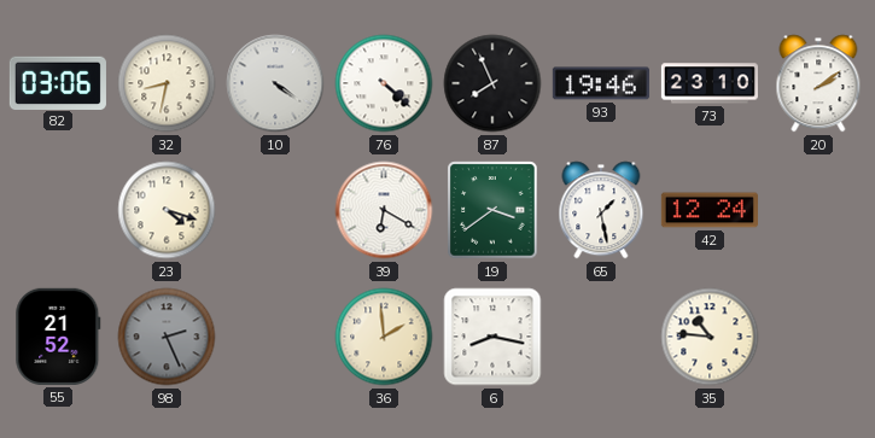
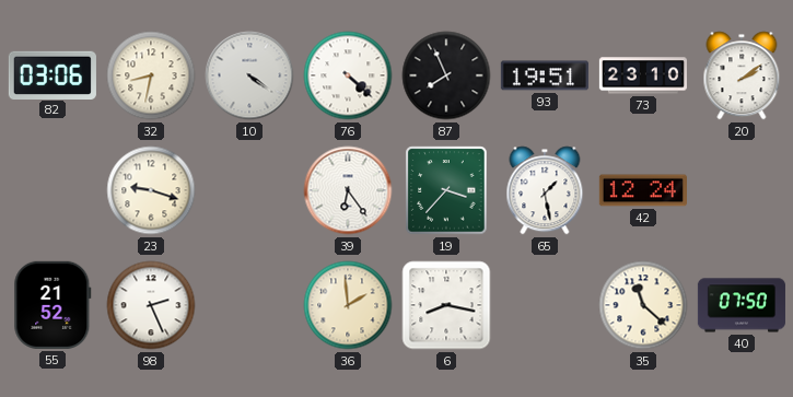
93: 19:46 -> 19:51 (545, 75)
23: 4:18 -> 9:18 (151, 190)
39: 6:20 -> 6:24 (348, 190)
19: 3:39 -> 3:37 (446, 190)
98 dial: grey -> white (151, 305)
35: 10:46 -> 11:22 (643, 305)
40: none -> 07:50 (742, 305)
